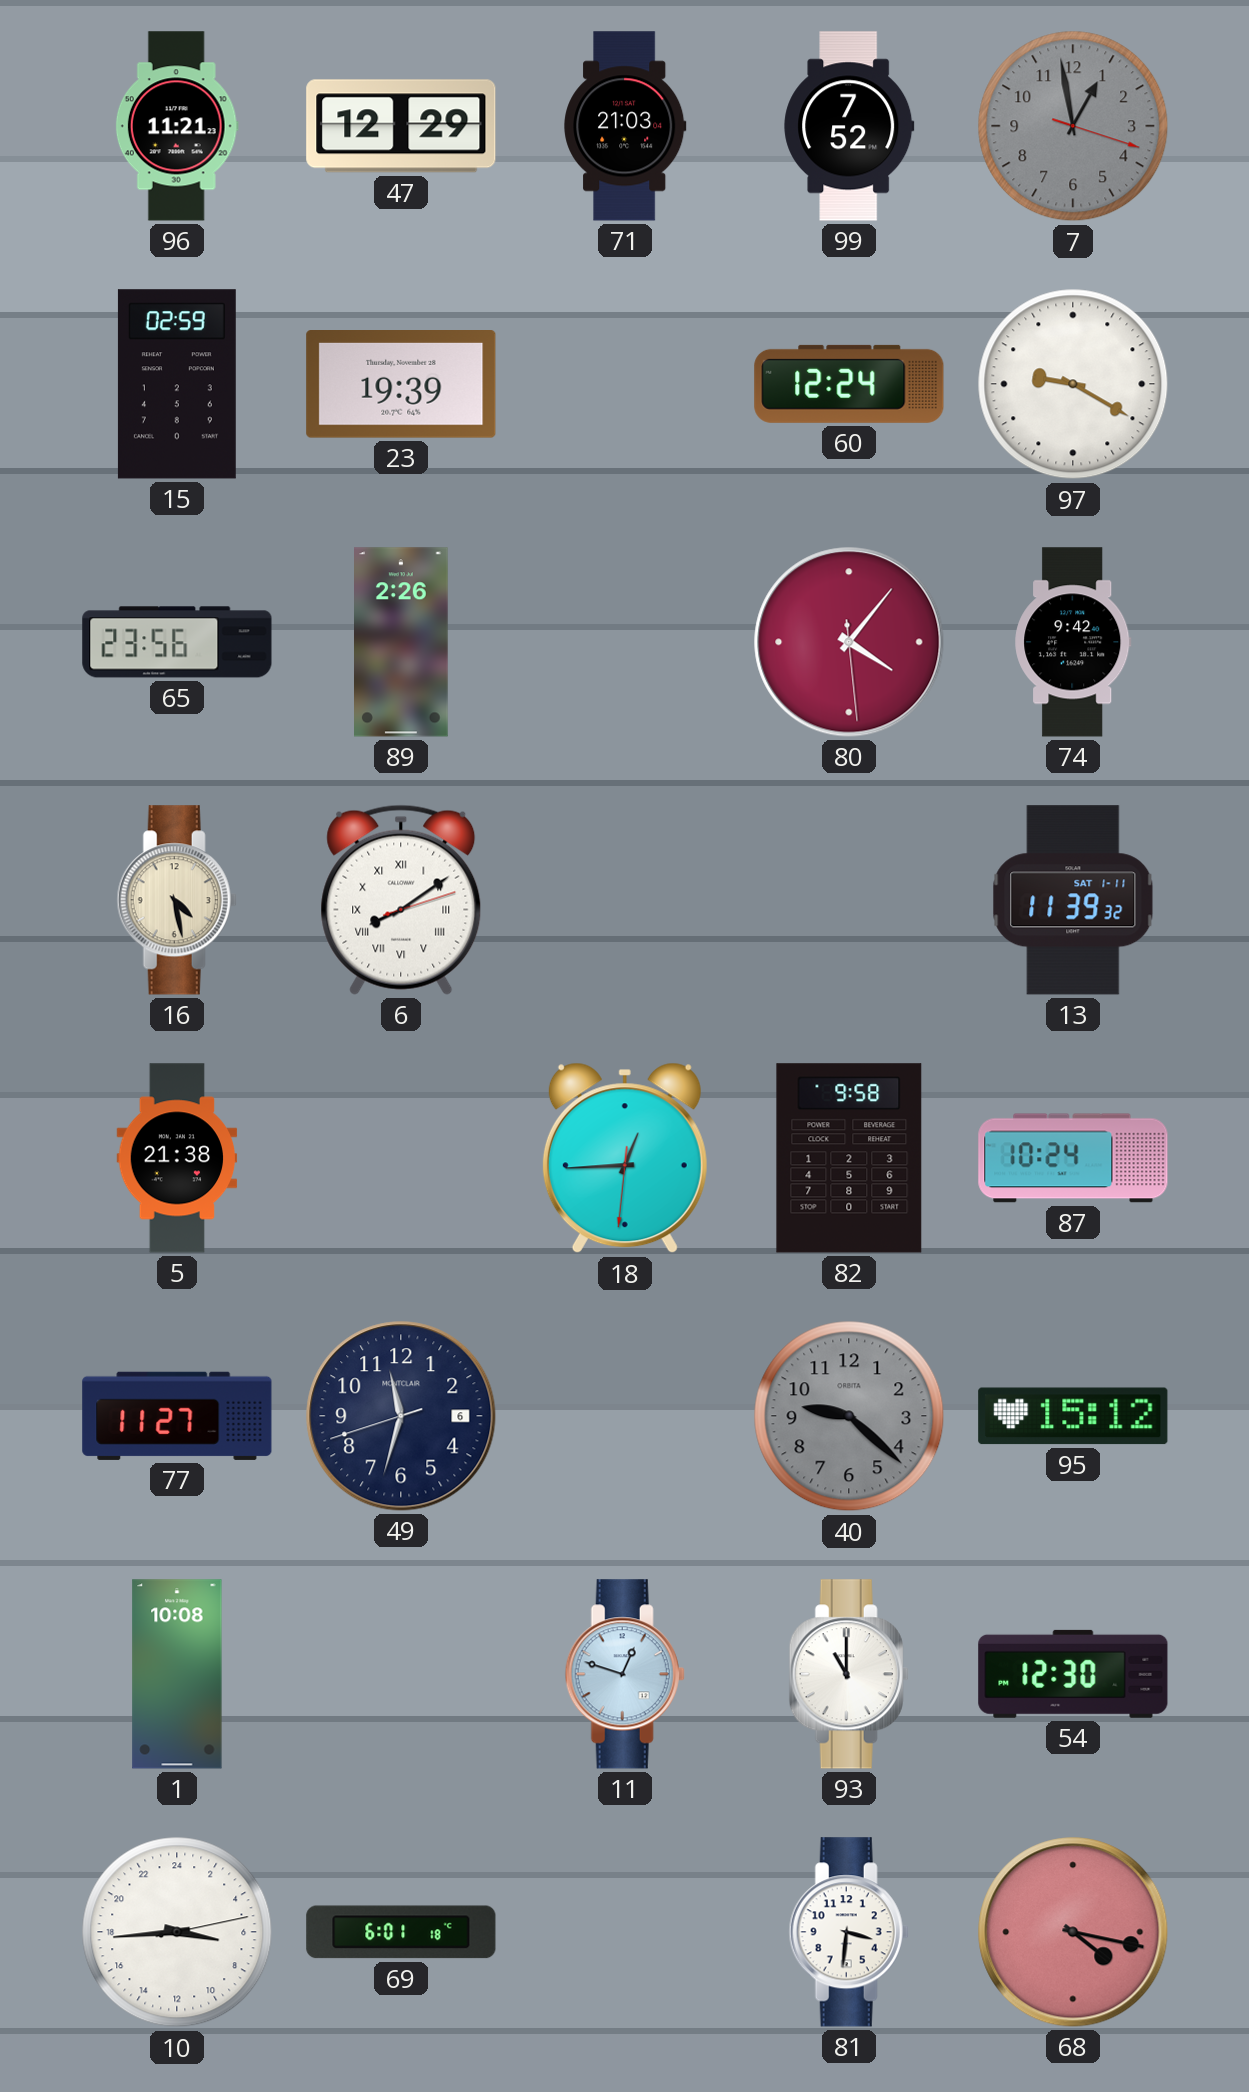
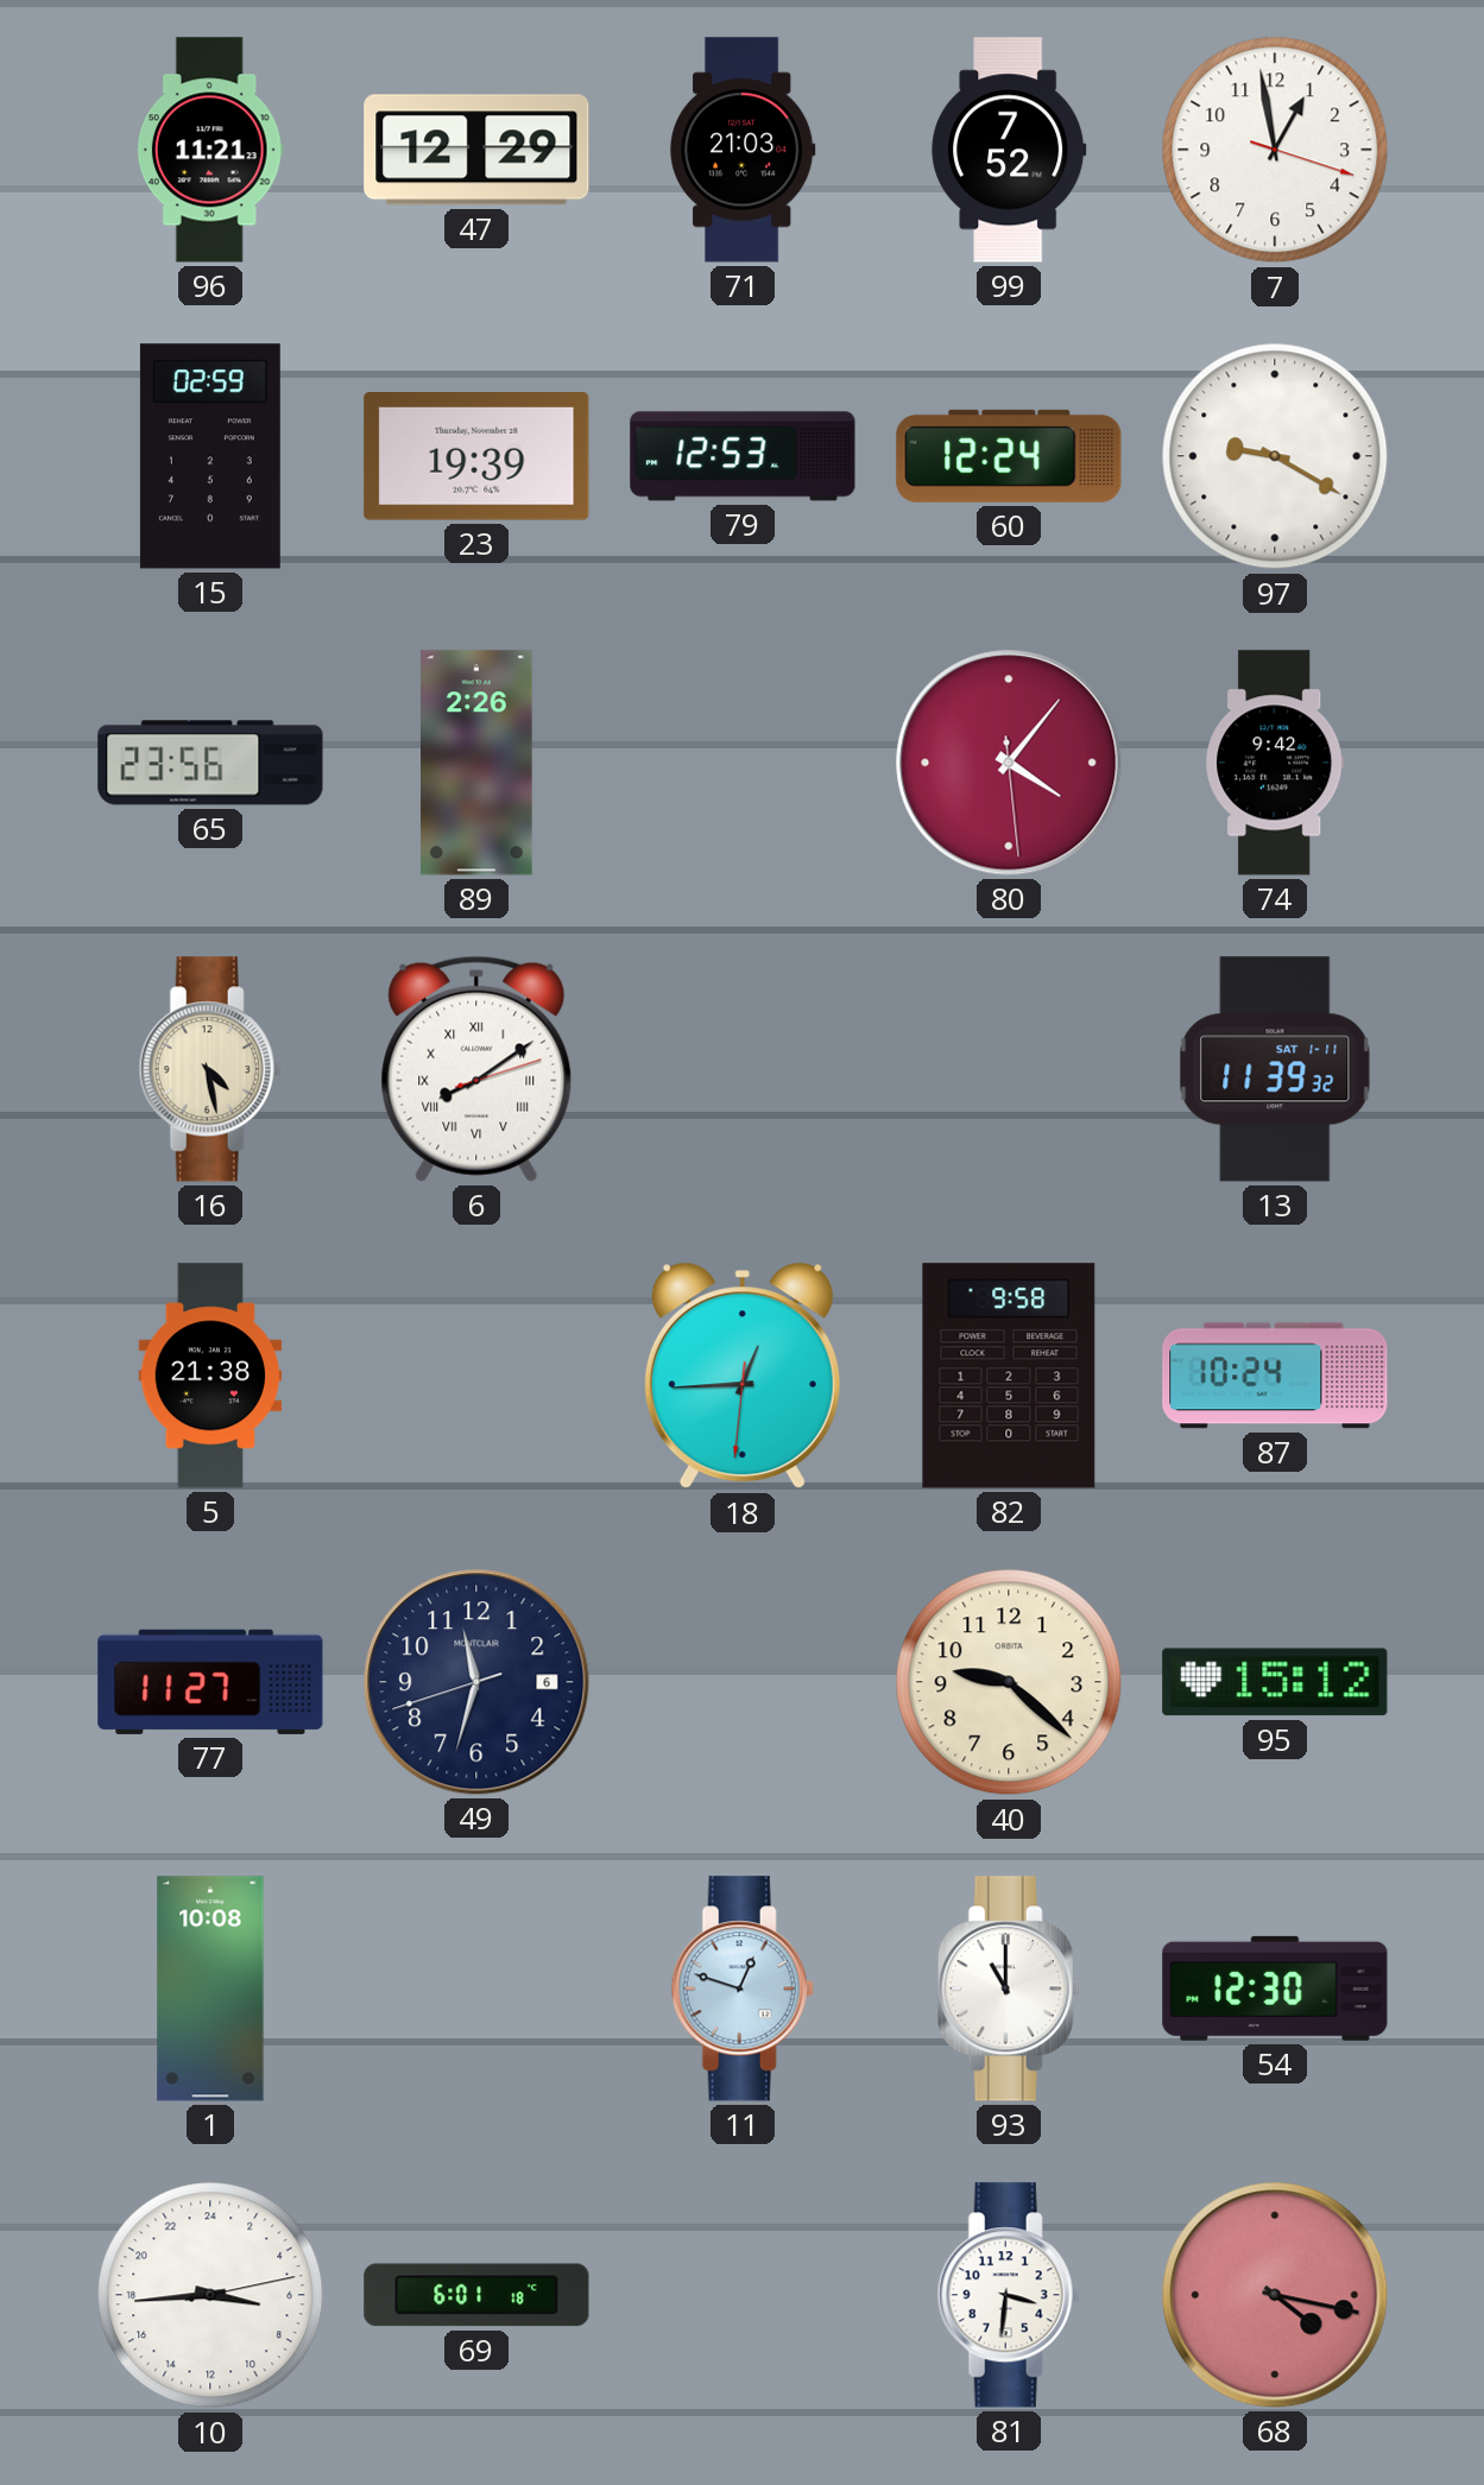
7 dial: grey -> white (1275, 150)
79: none -> 12:53 (743, 456)
40 dial: grey -> cream (1009, 1682)
